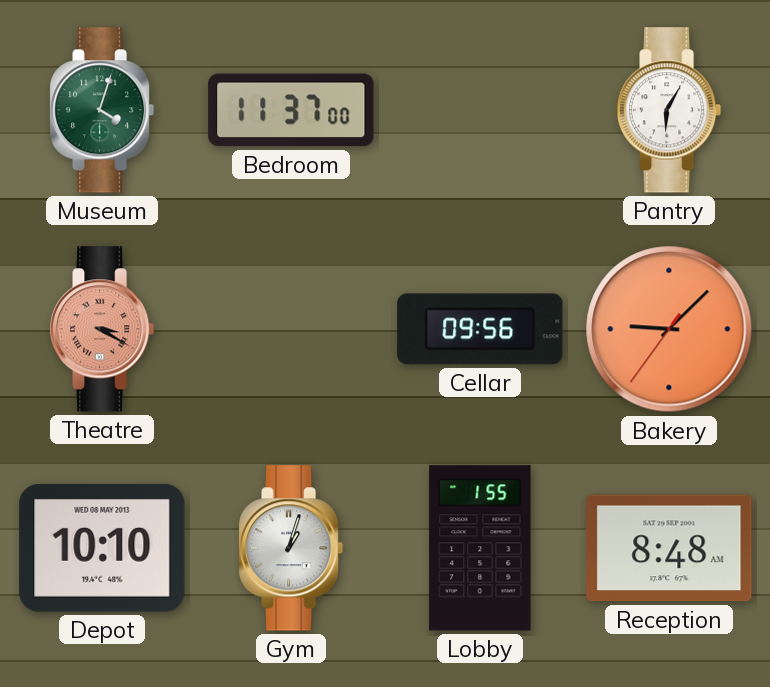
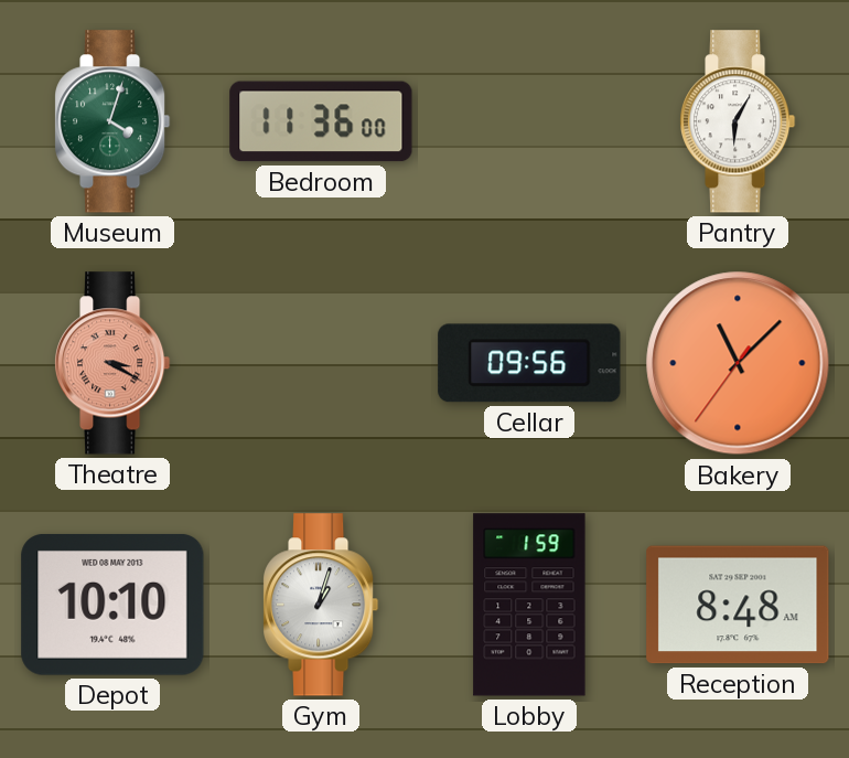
Bedroom: 11:37 -> 11:36 (321, 121)
Bakery: 9:07 -> 11:07 (738, 363)
Lobby: 1:55 -> 1:59 (529, 605)
